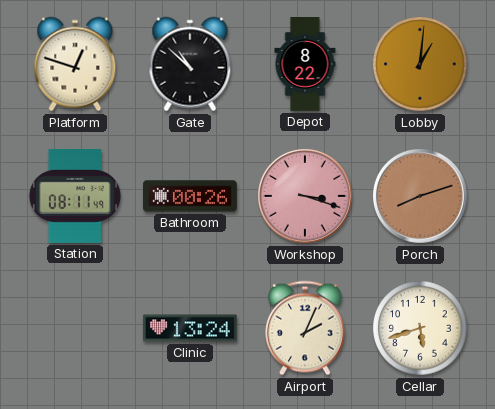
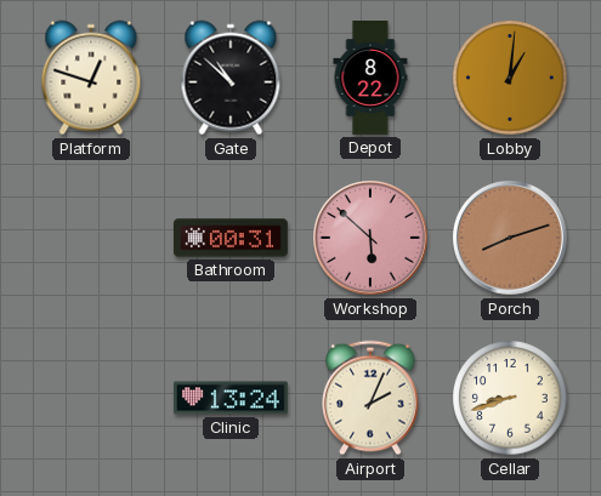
Station: 08:11 -> none (75, 196)
Bathroom: 00:26 -> 00:31 (231, 238)
Workshop: 3:18 -> 5:52 (372, 239)
Cellar: 5:42 -> 8:42 (510, 398)
